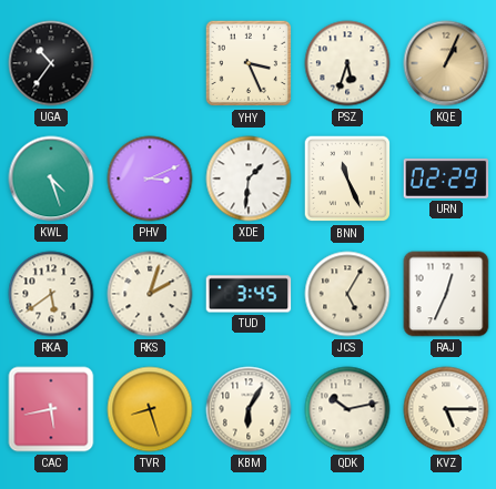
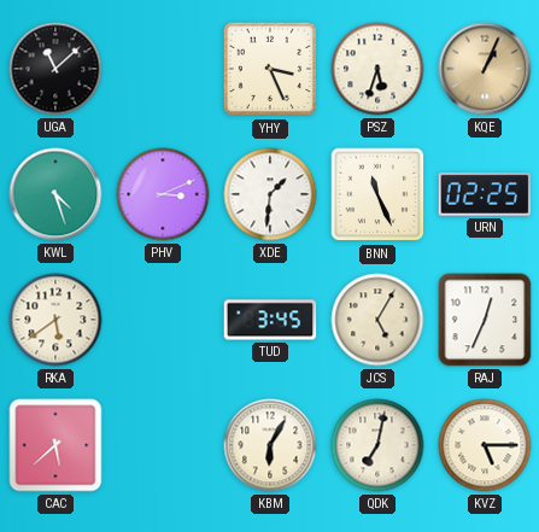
UGA: 10:36 -> 11:08 (55, 69)
URN: 02:29 -> 02:25 (485, 194)
RKS: 2:03 -> none (150, 294)
CAC: 5:43 -> 5:38 (55, 445)
TVR: 8:27 -> none (150, 409)
QDK: 10:13 -> 7:02 (377, 445)
